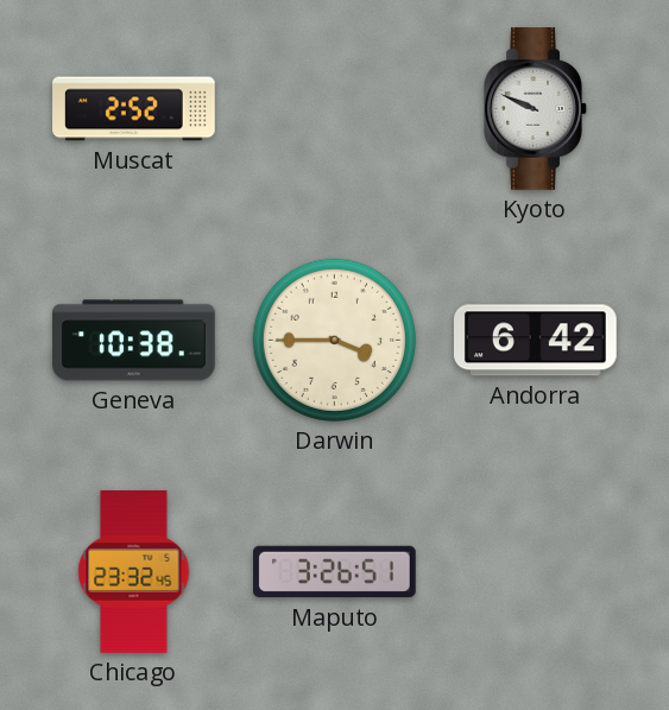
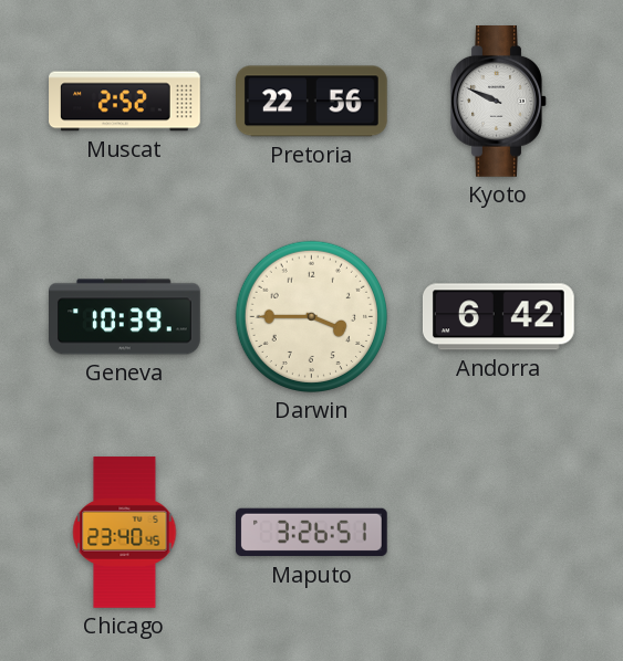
Pretoria: none -> 22:56 (312, 102)
Geneva: 10:38 -> 10:39 (125, 317)
Chicago: 23:32 -> 23:40 (125, 533)
